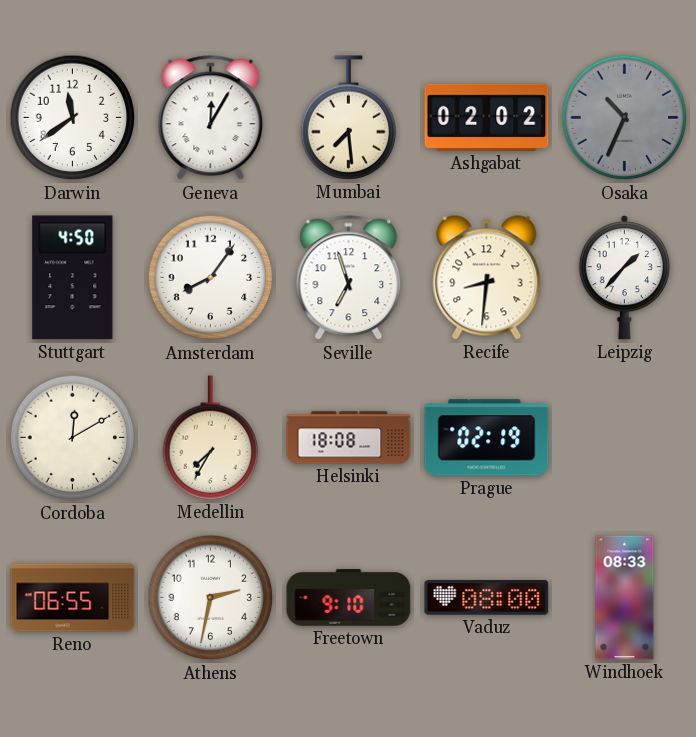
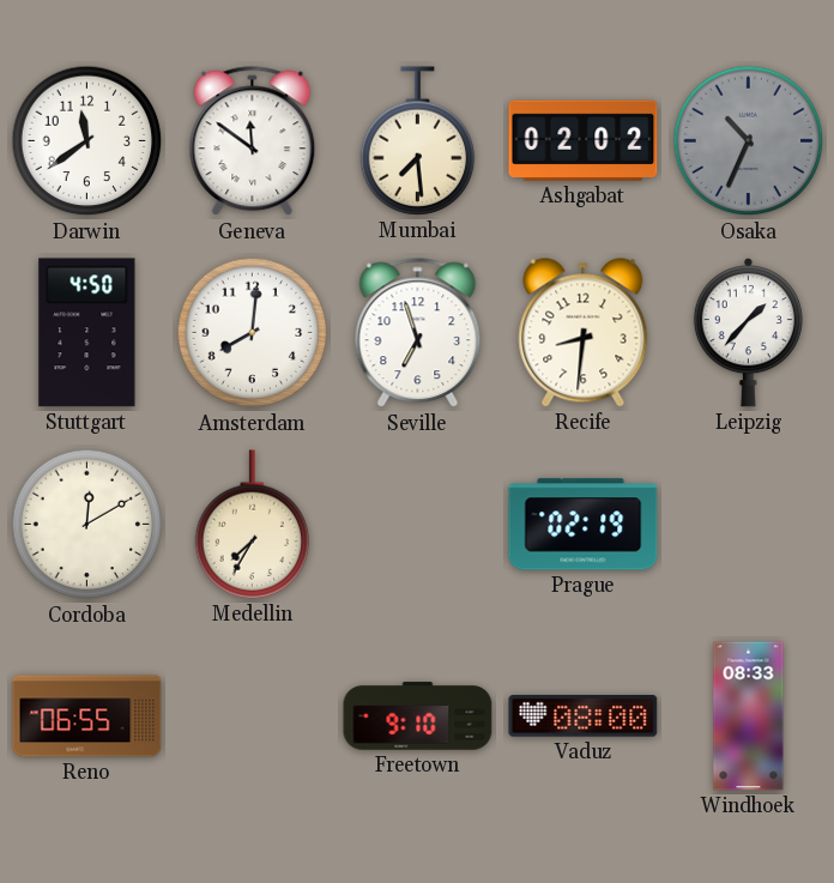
Geneva: 12:05 -> 11:51 (253, 141)
Amsterdam: 8:06 -> 8:01 (253, 333)
Helsinki: 18:08 -> none (349, 438)
Athens: 2:32 -> none (211, 598)
